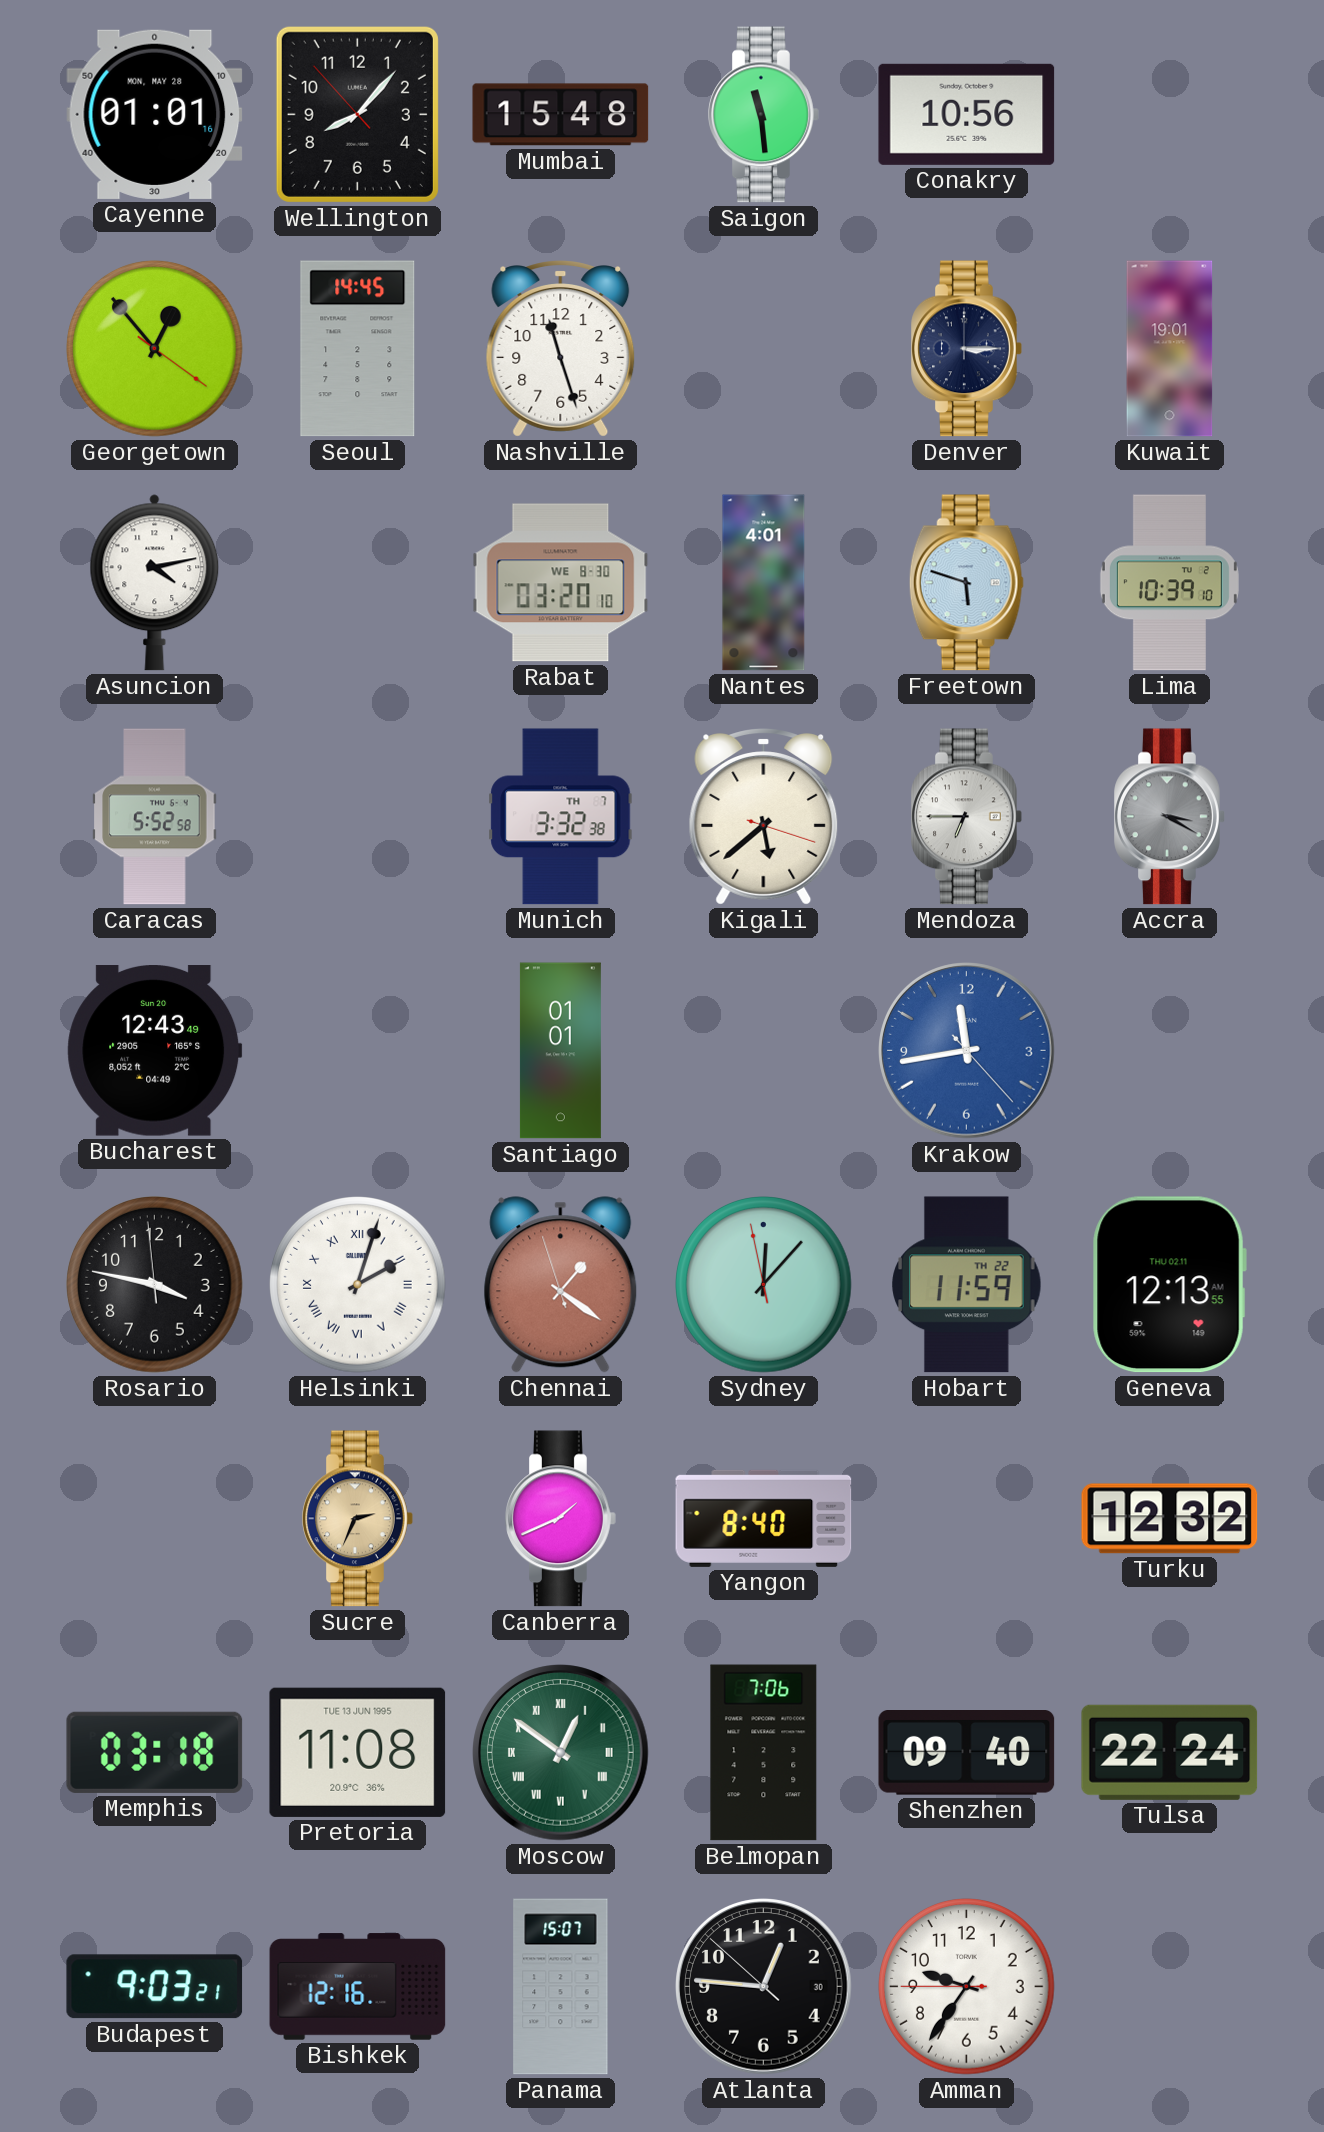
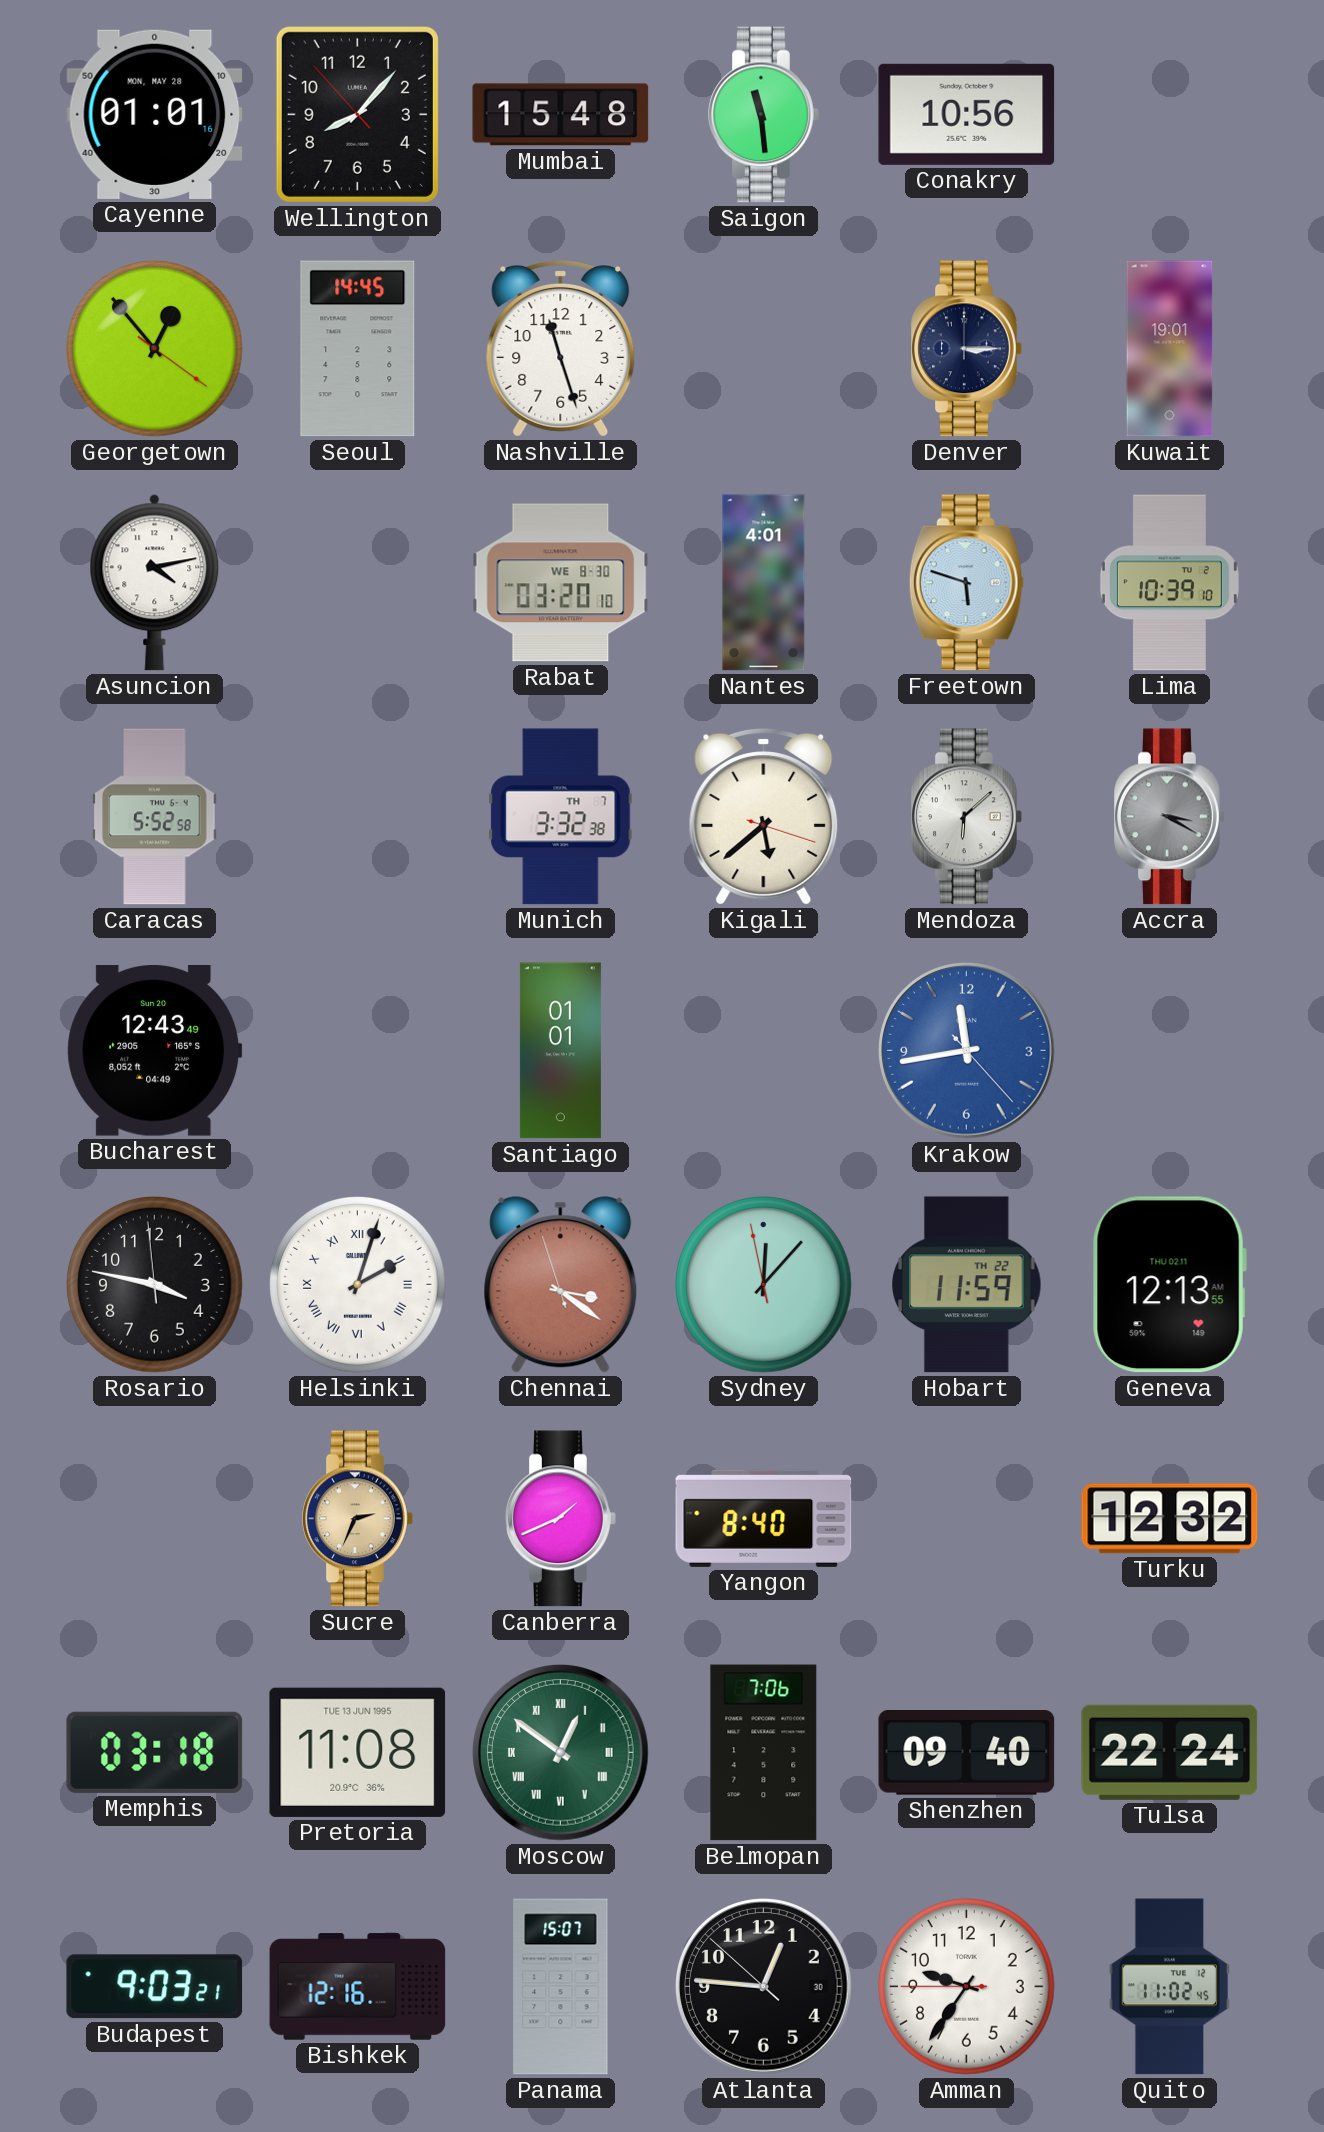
Mendoza: 6:45 -> 6:08 (967, 817)
Chennai: 1:20 -> 3:20 (561, 1285)
Quito: none -> 11:02 (1169, 1987)
